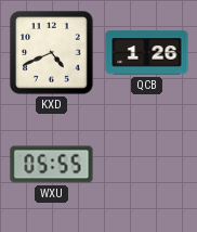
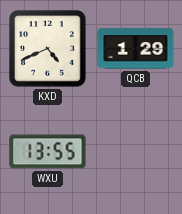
QCB: 1:26 -> 1:29 (136, 49)
WXU: 05:55 -> 13:55 (48, 152)
